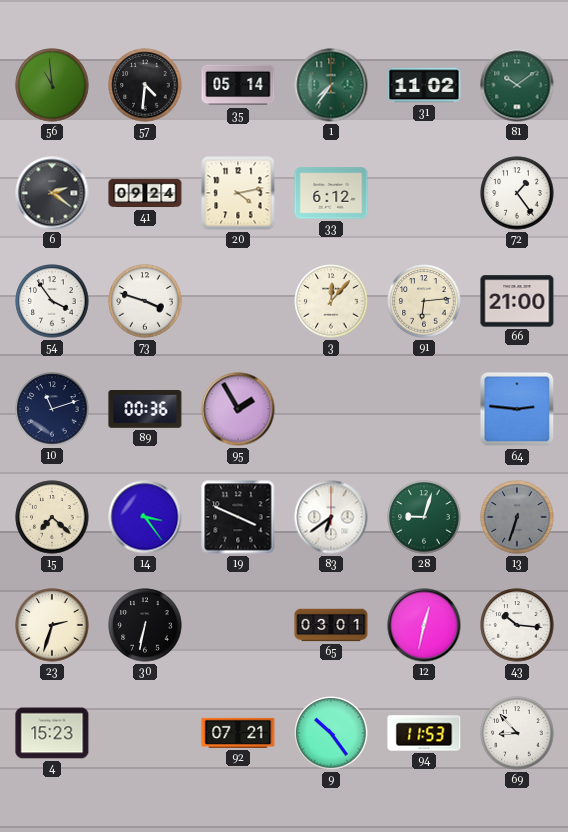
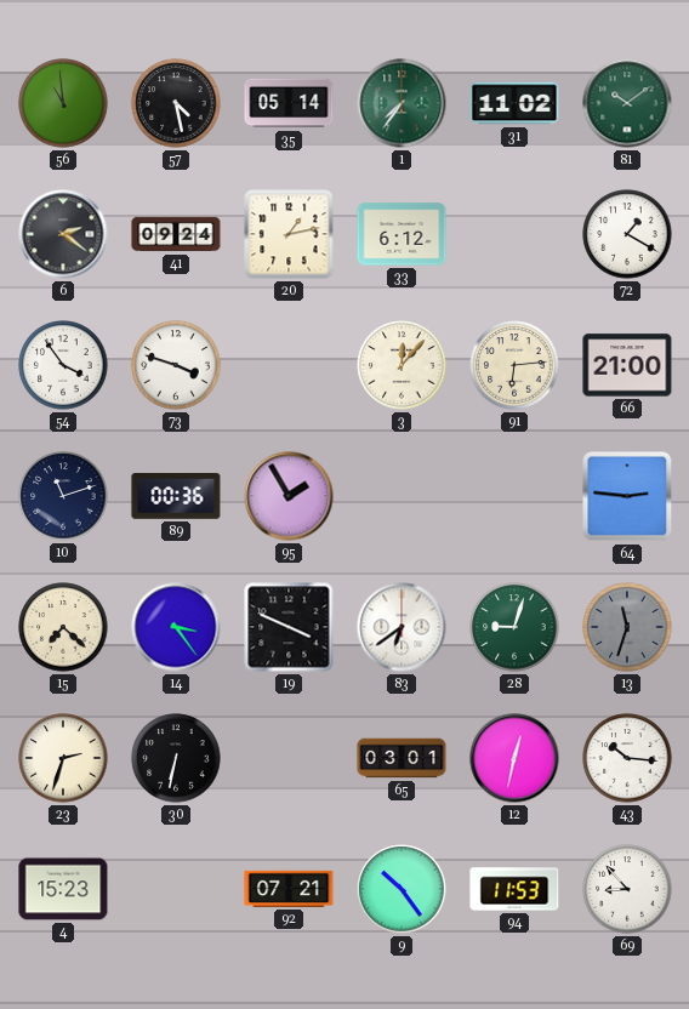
57: 4:31 -> 4:28 (176, 103)
20: 4:13 -> 1:13 (289, 234)
72: 1:24 -> 1:20 (627, 234)
13: 6:33 -> 11:33 (627, 627)
